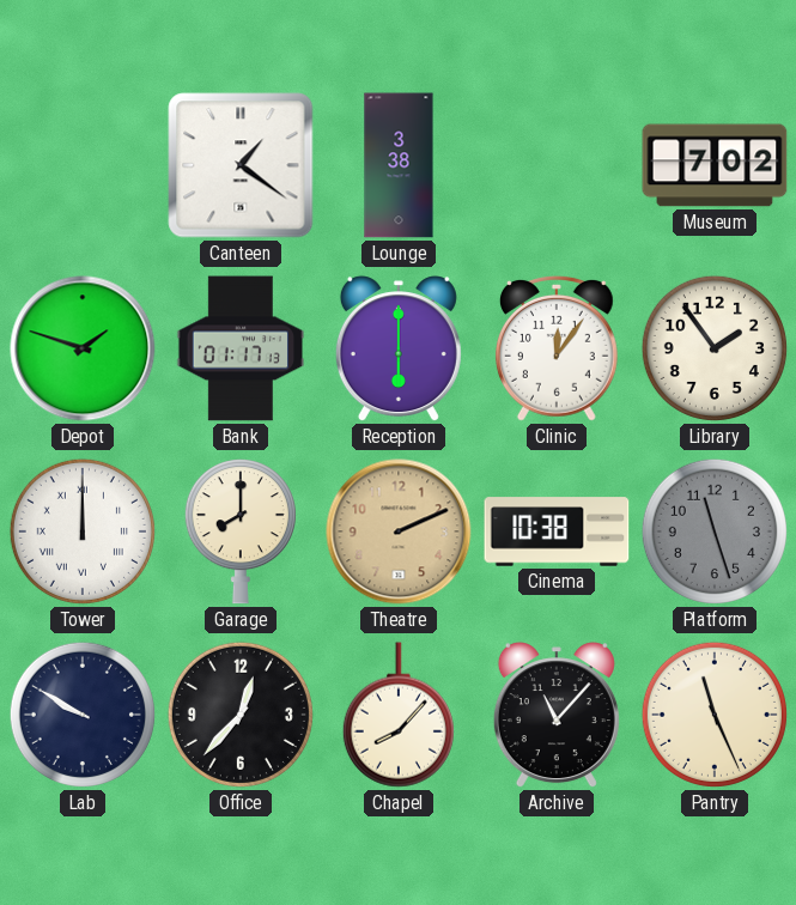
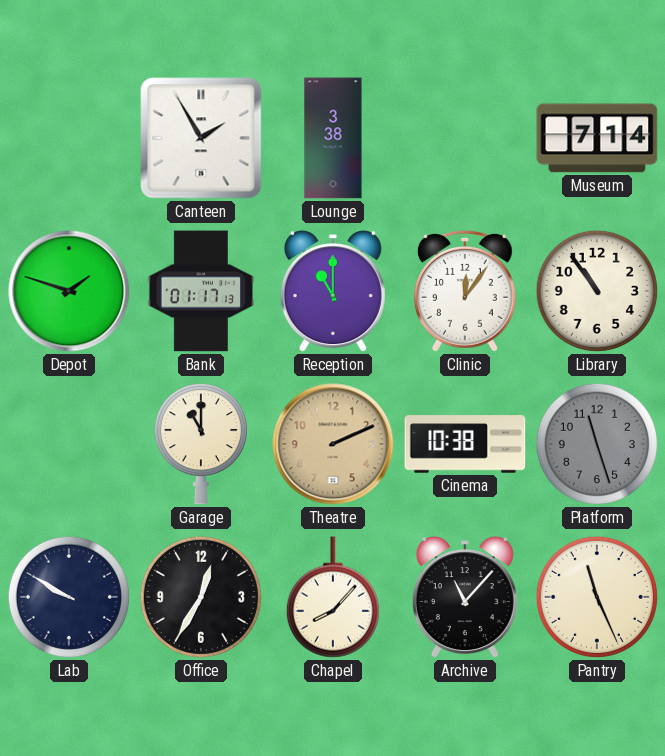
Canteen: 1:21 -> 1:55 (201, 138)
Museum: 7:02 -> 7:14 (597, 138)
Reception: 6:00 -> 11:00 (333, 292)
Library: 1:54 -> 10:54 (597, 291)
Tower: 12:00 -> none (83, 532)
Garage: 8:00 -> 11:00 (201, 444)
Office: 12:37 -> 12:35 (201, 597)
